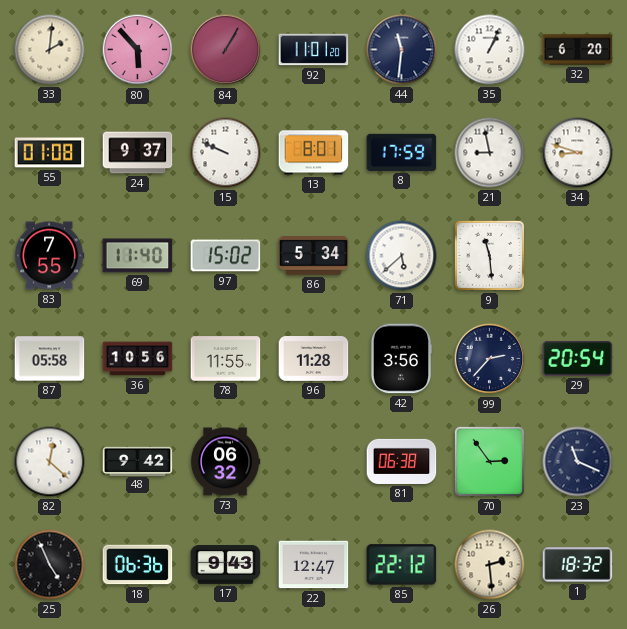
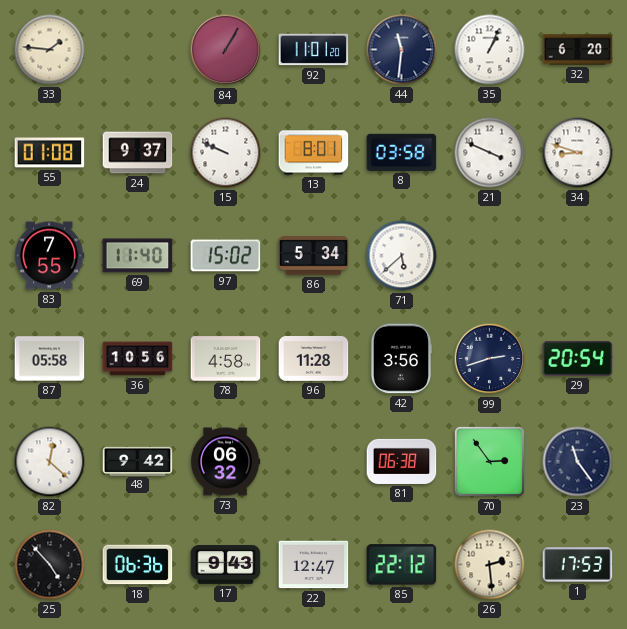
33: 2:01 -> 1:46 (50, 50)
80: 5:53 -> none (138, 50)
8: 17:59 -> 03:58 (402, 152)
21: 8:58 -> 3:49 (490, 153)
9: 11:29 -> none (489, 255)
78: 11:55 -> 4:58 (226, 359)
99: 2:37 -> 2:42 (490, 359)
23: 11:19 -> 11:24 (578, 462)
25: 4:56 -> 4:53 (50, 565)
1: 18:32 -> 17:53 (578, 565)
